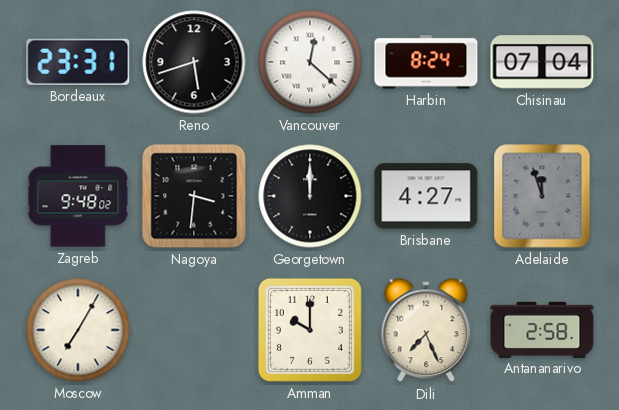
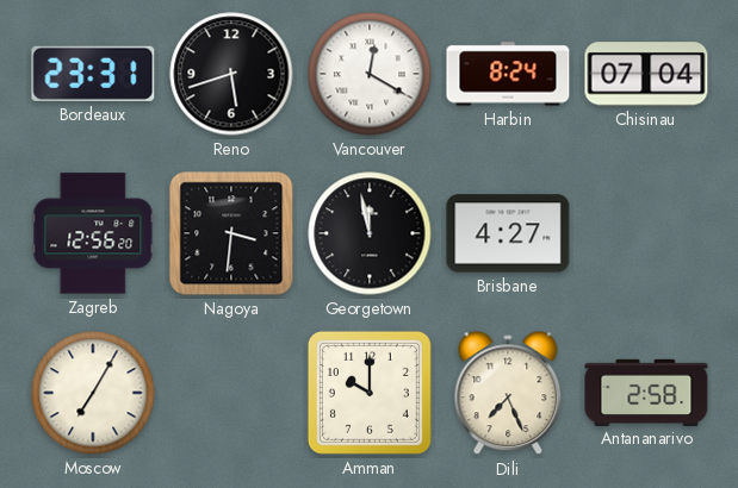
Vancouver: 12:22 -> 12:20 (370, 74)
Zagreb: 9:48 -> 12:56 (93, 233)
Georgetown: 12:00 -> 11:58 (370, 233)
Adelaide: 11:57 -> none (542, 196)
